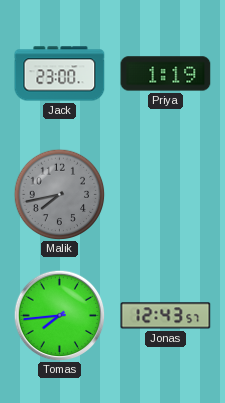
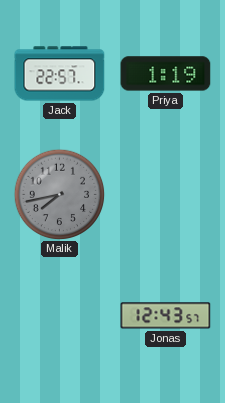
Jack: 23:00 -> 22:57 (60, 74)
Tomas: 7:44 -> none (59, 315)
